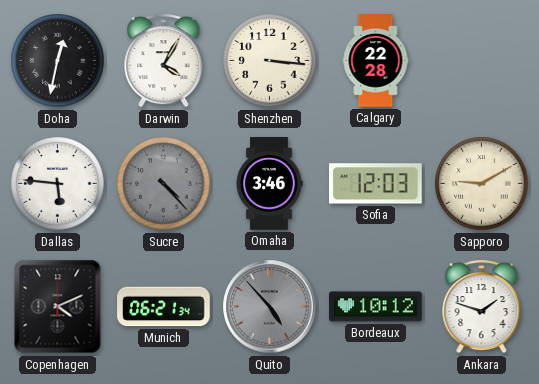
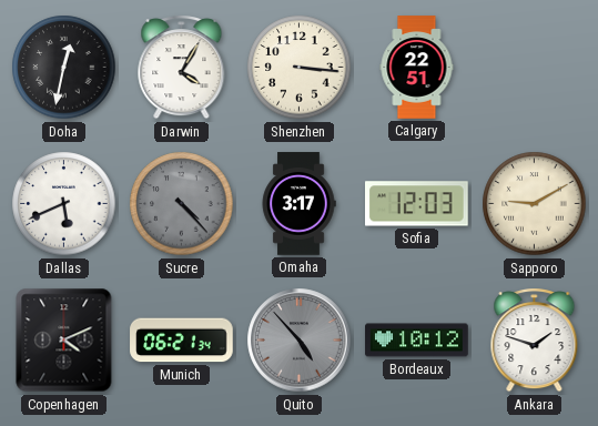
Calgary: 22:28 -> 22:51 (417, 68)
Dallas: 5:46 -> 5:41 (64, 204)
Omaha: 3:46 -> 3:17 (298, 204)
